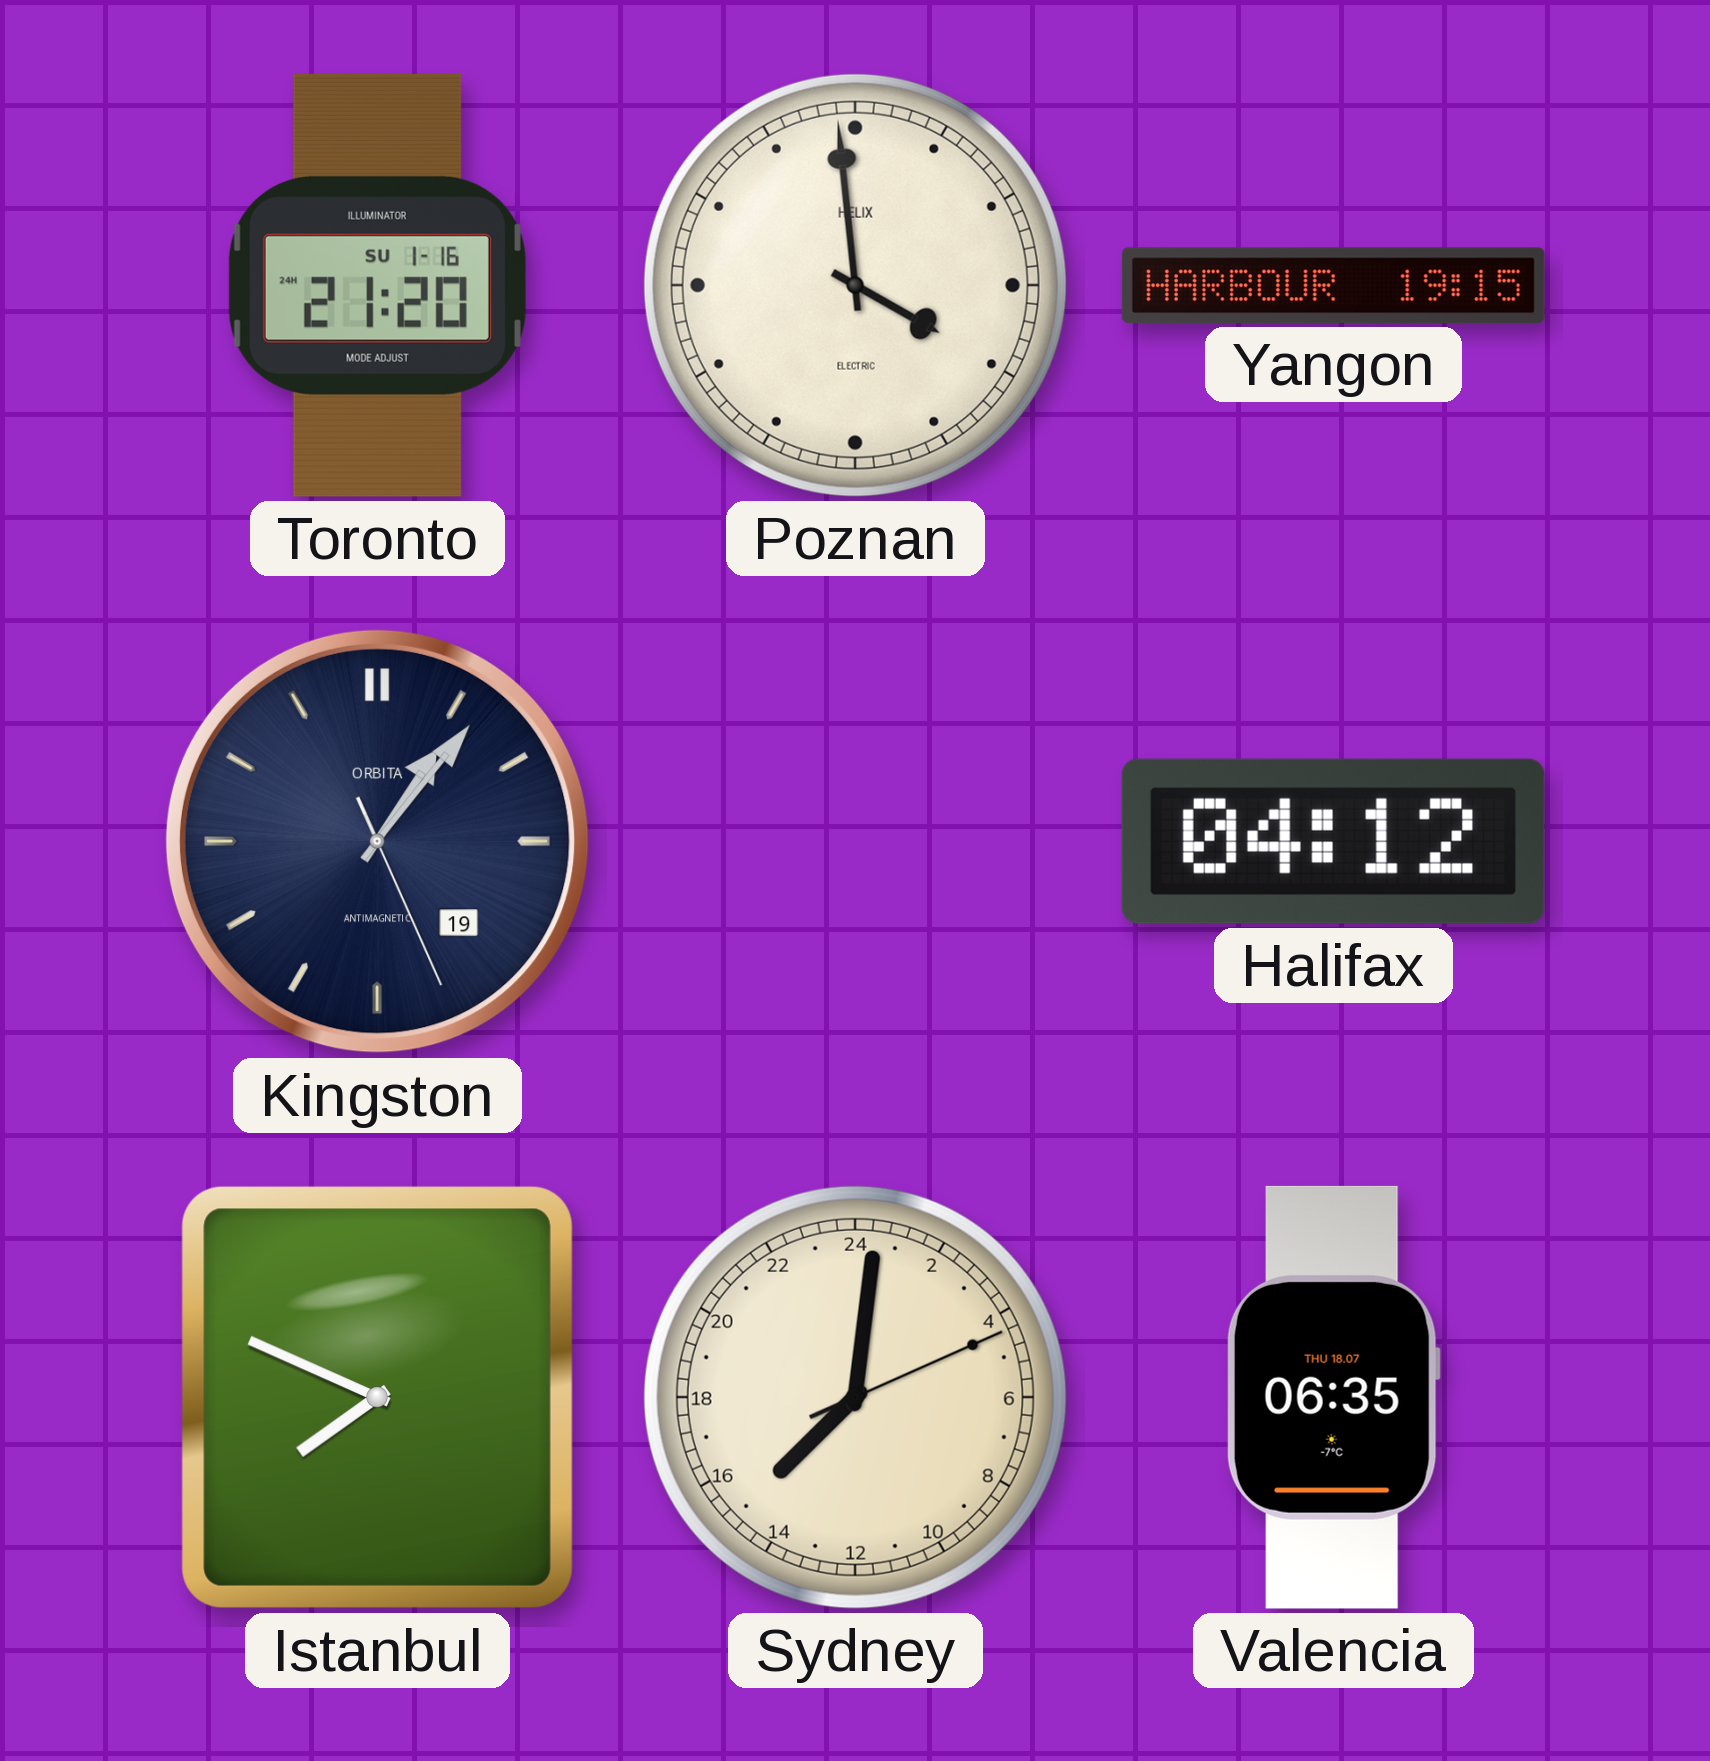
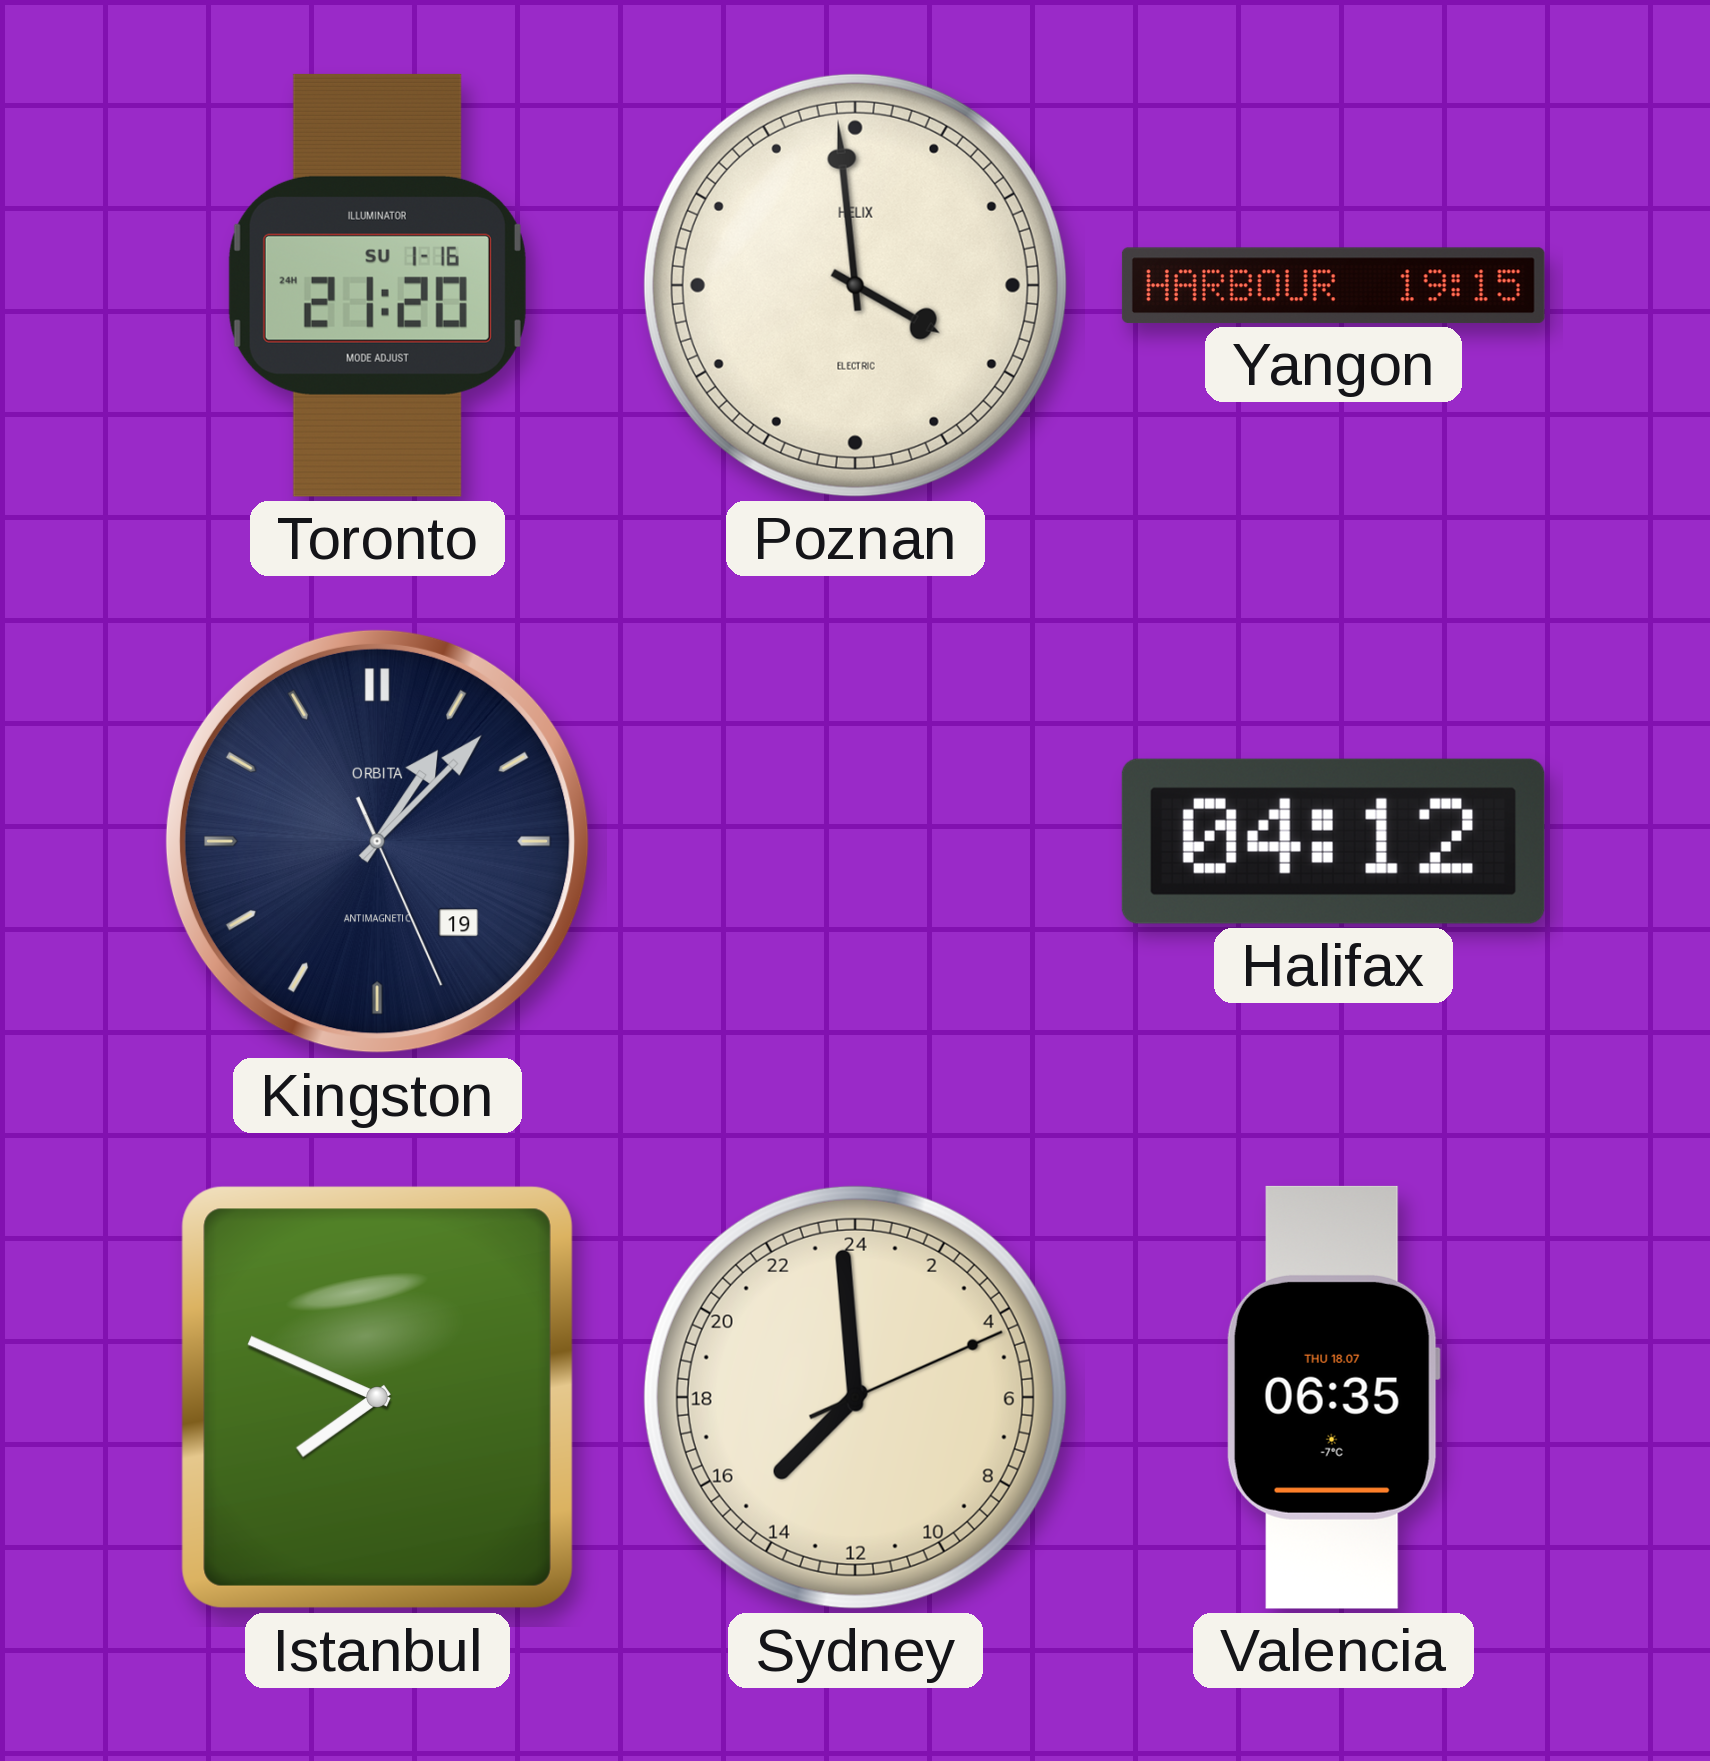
Kingston: 1:06 -> 1:07 (377, 841)
Sydney: 15:01 -> 14:59 (855, 1397)
